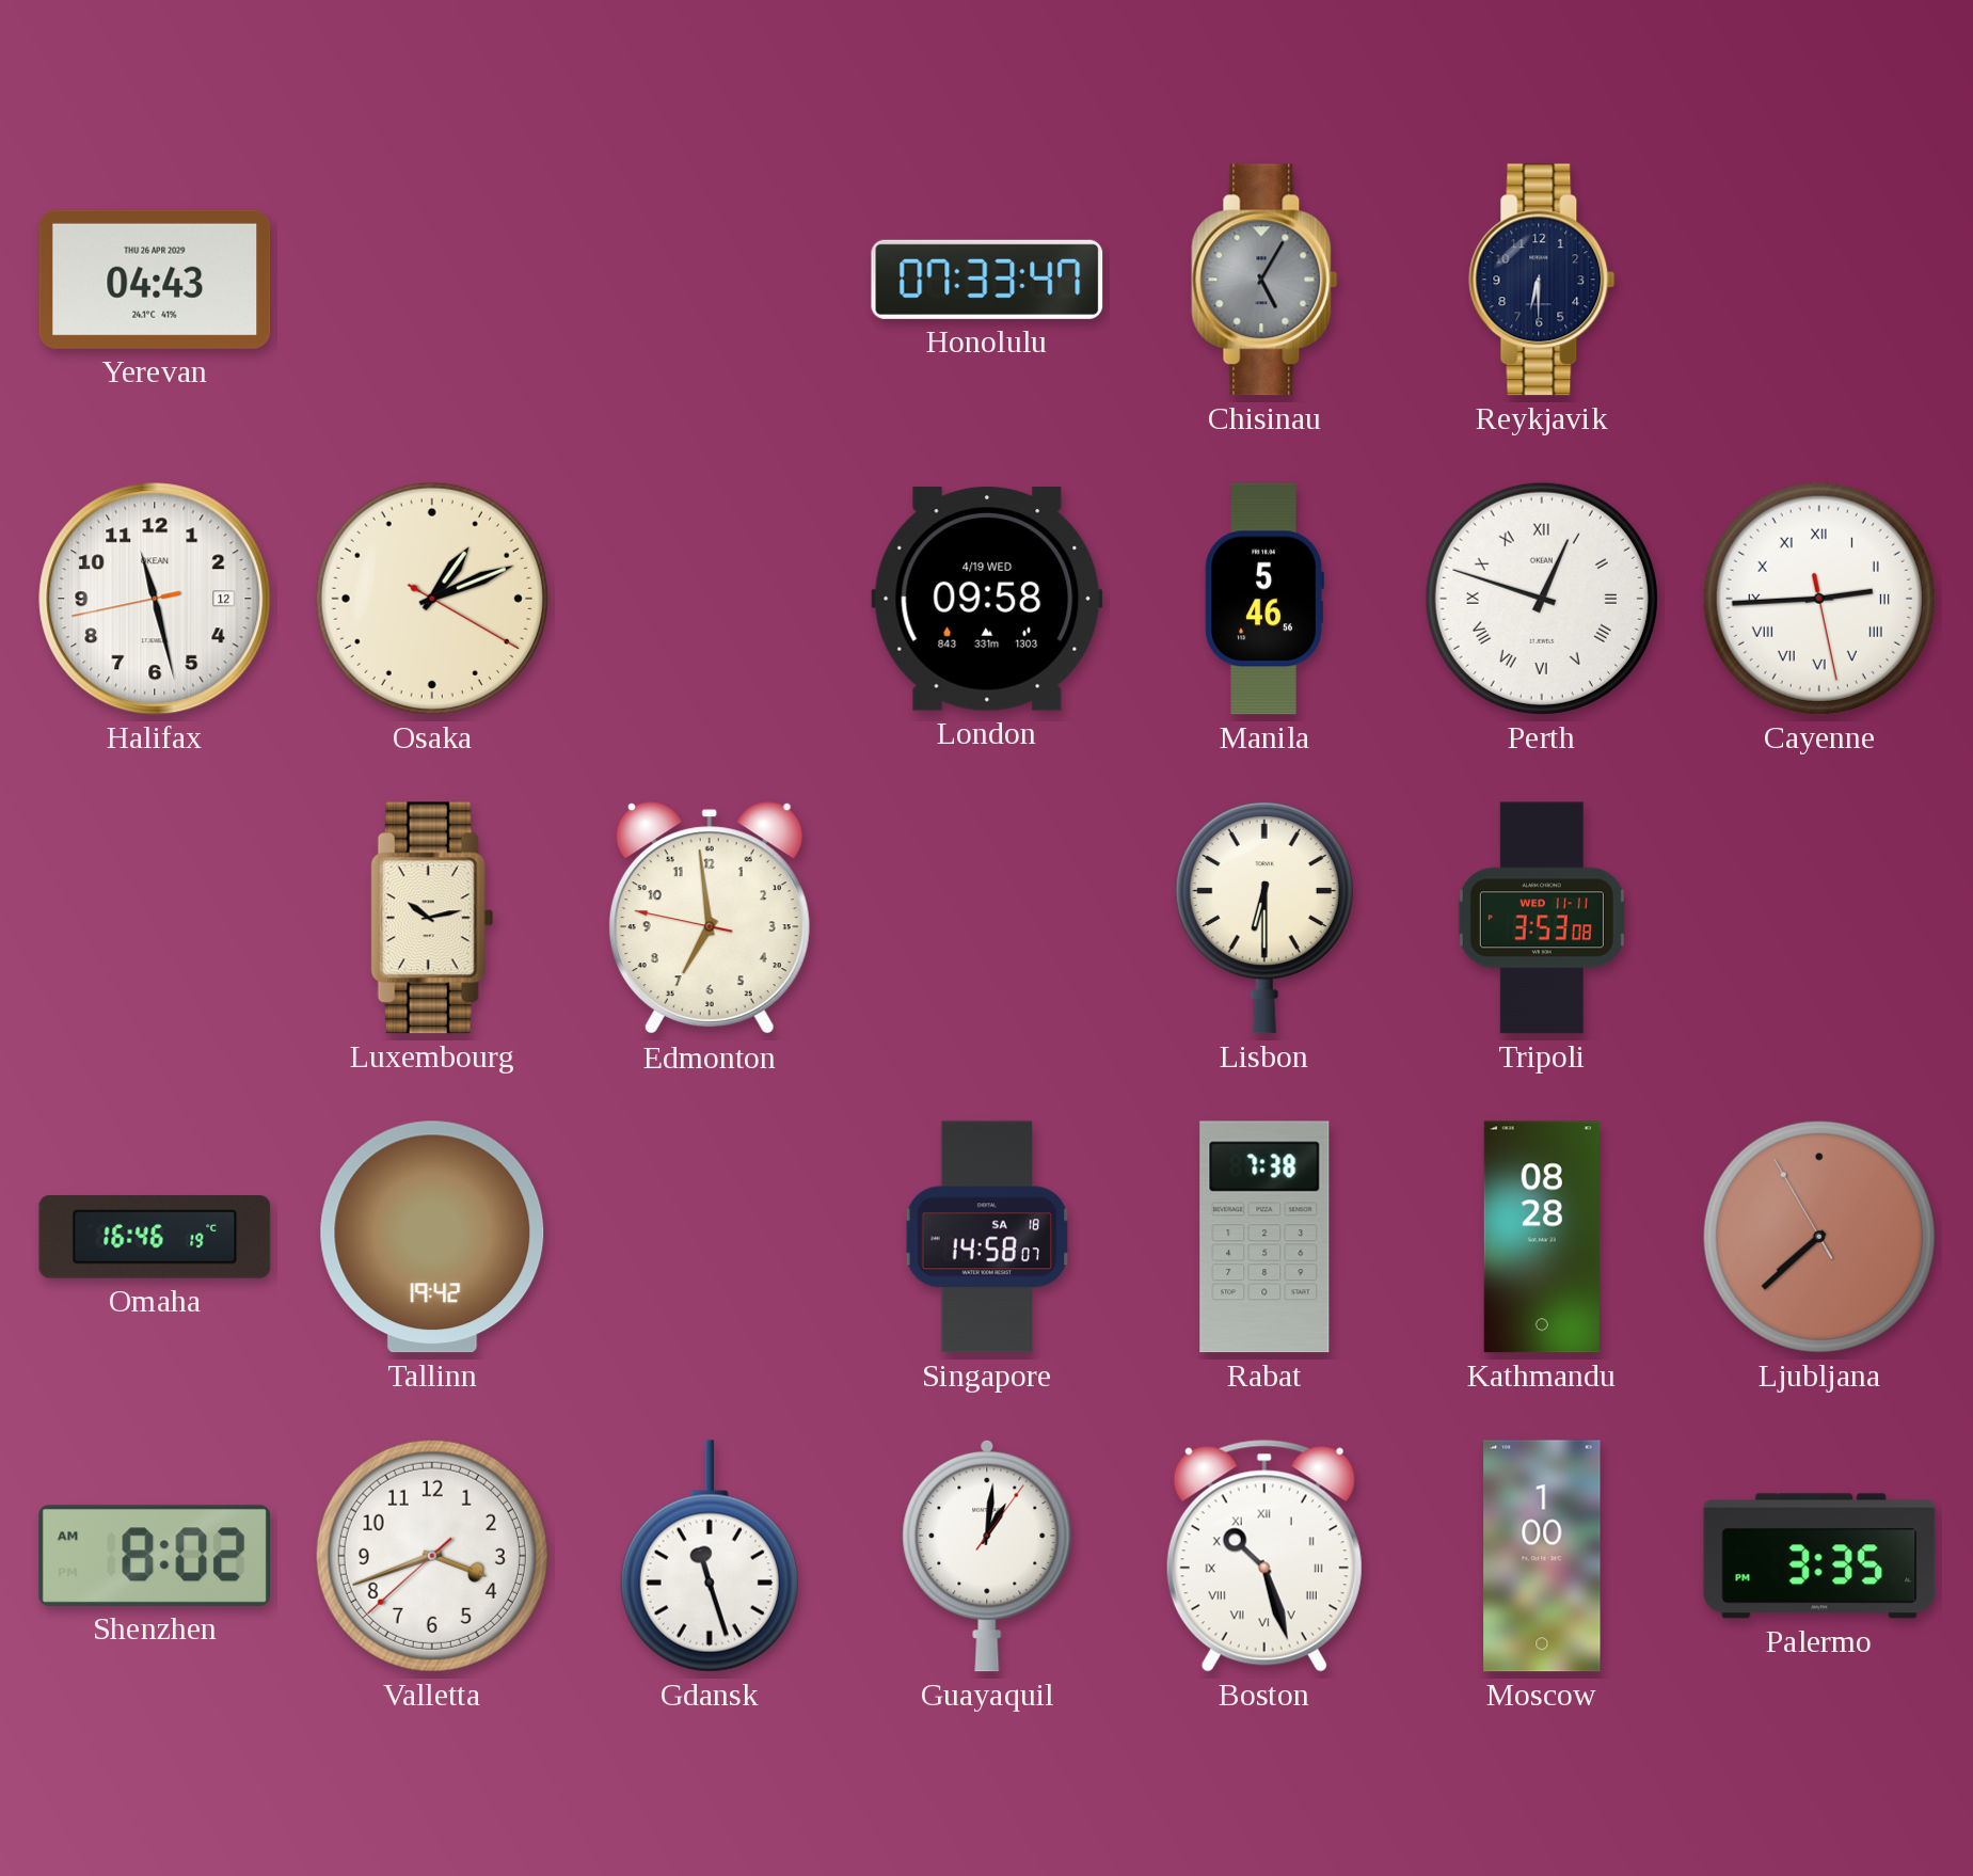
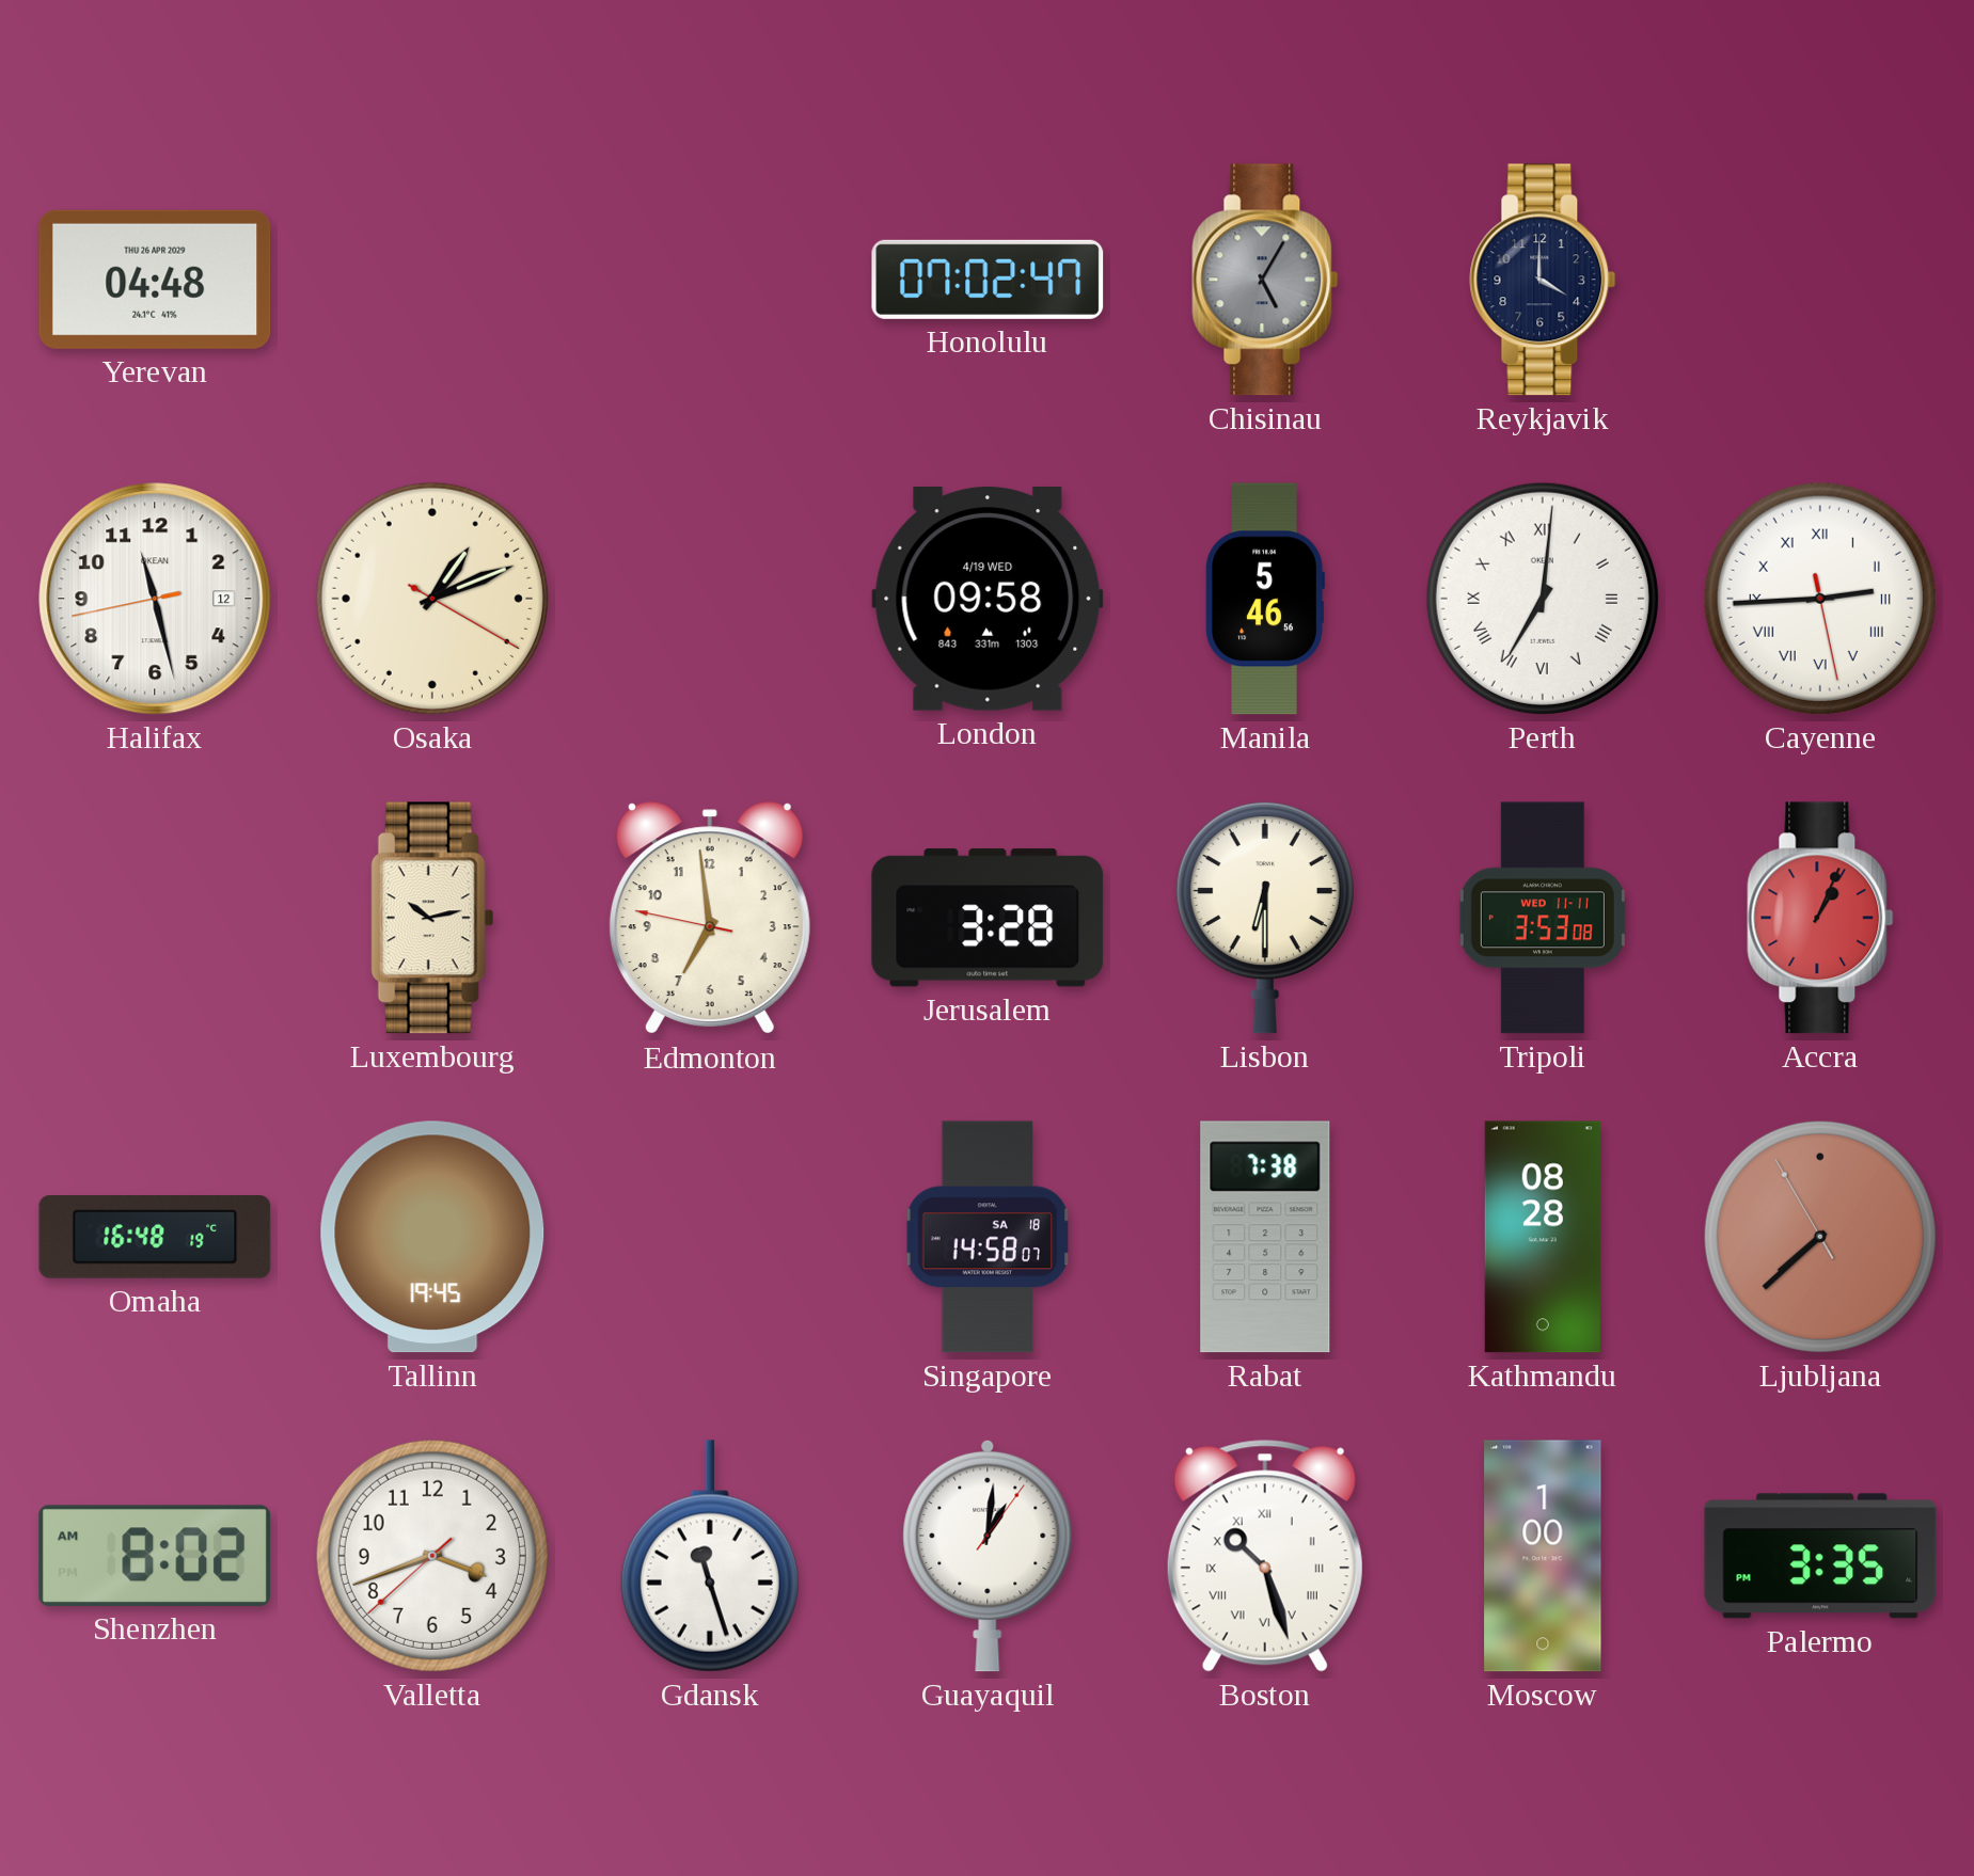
Yerevan: 04:43 -> 04:48 (155, 280)
Honolulu: 07:33 -> 07:02 (988, 280)
Reykjavik: 6:30 -> 4:00 (1543, 280)
Perth: 12:48 -> 7:01 (1543, 599)
Jerusalem: none -> 3:28 (988, 918)
Accra: none -> 1:04 (1820, 918)
Omaha: 16:46 -> 16:48 (155, 1238)
Tallinn: 19:42 -> 19:45 (432, 1237)
